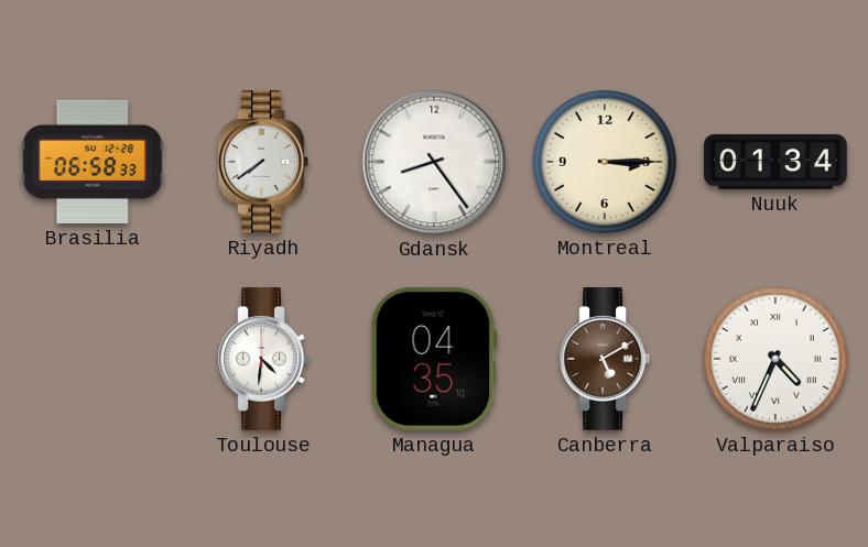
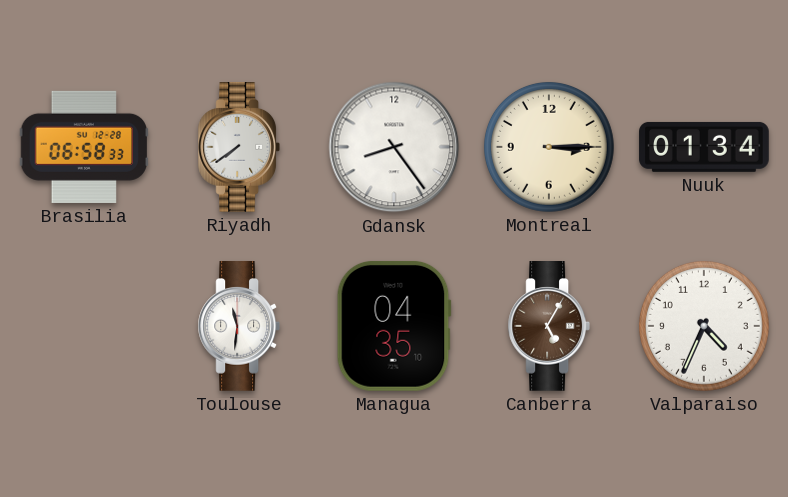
Toulouse: 4:31 -> 11:31 (238, 327)
Canberra: 5:10 -> 5:05 (548, 327)
Valparaiso numerals: Roman -> Arabic (704, 326)
